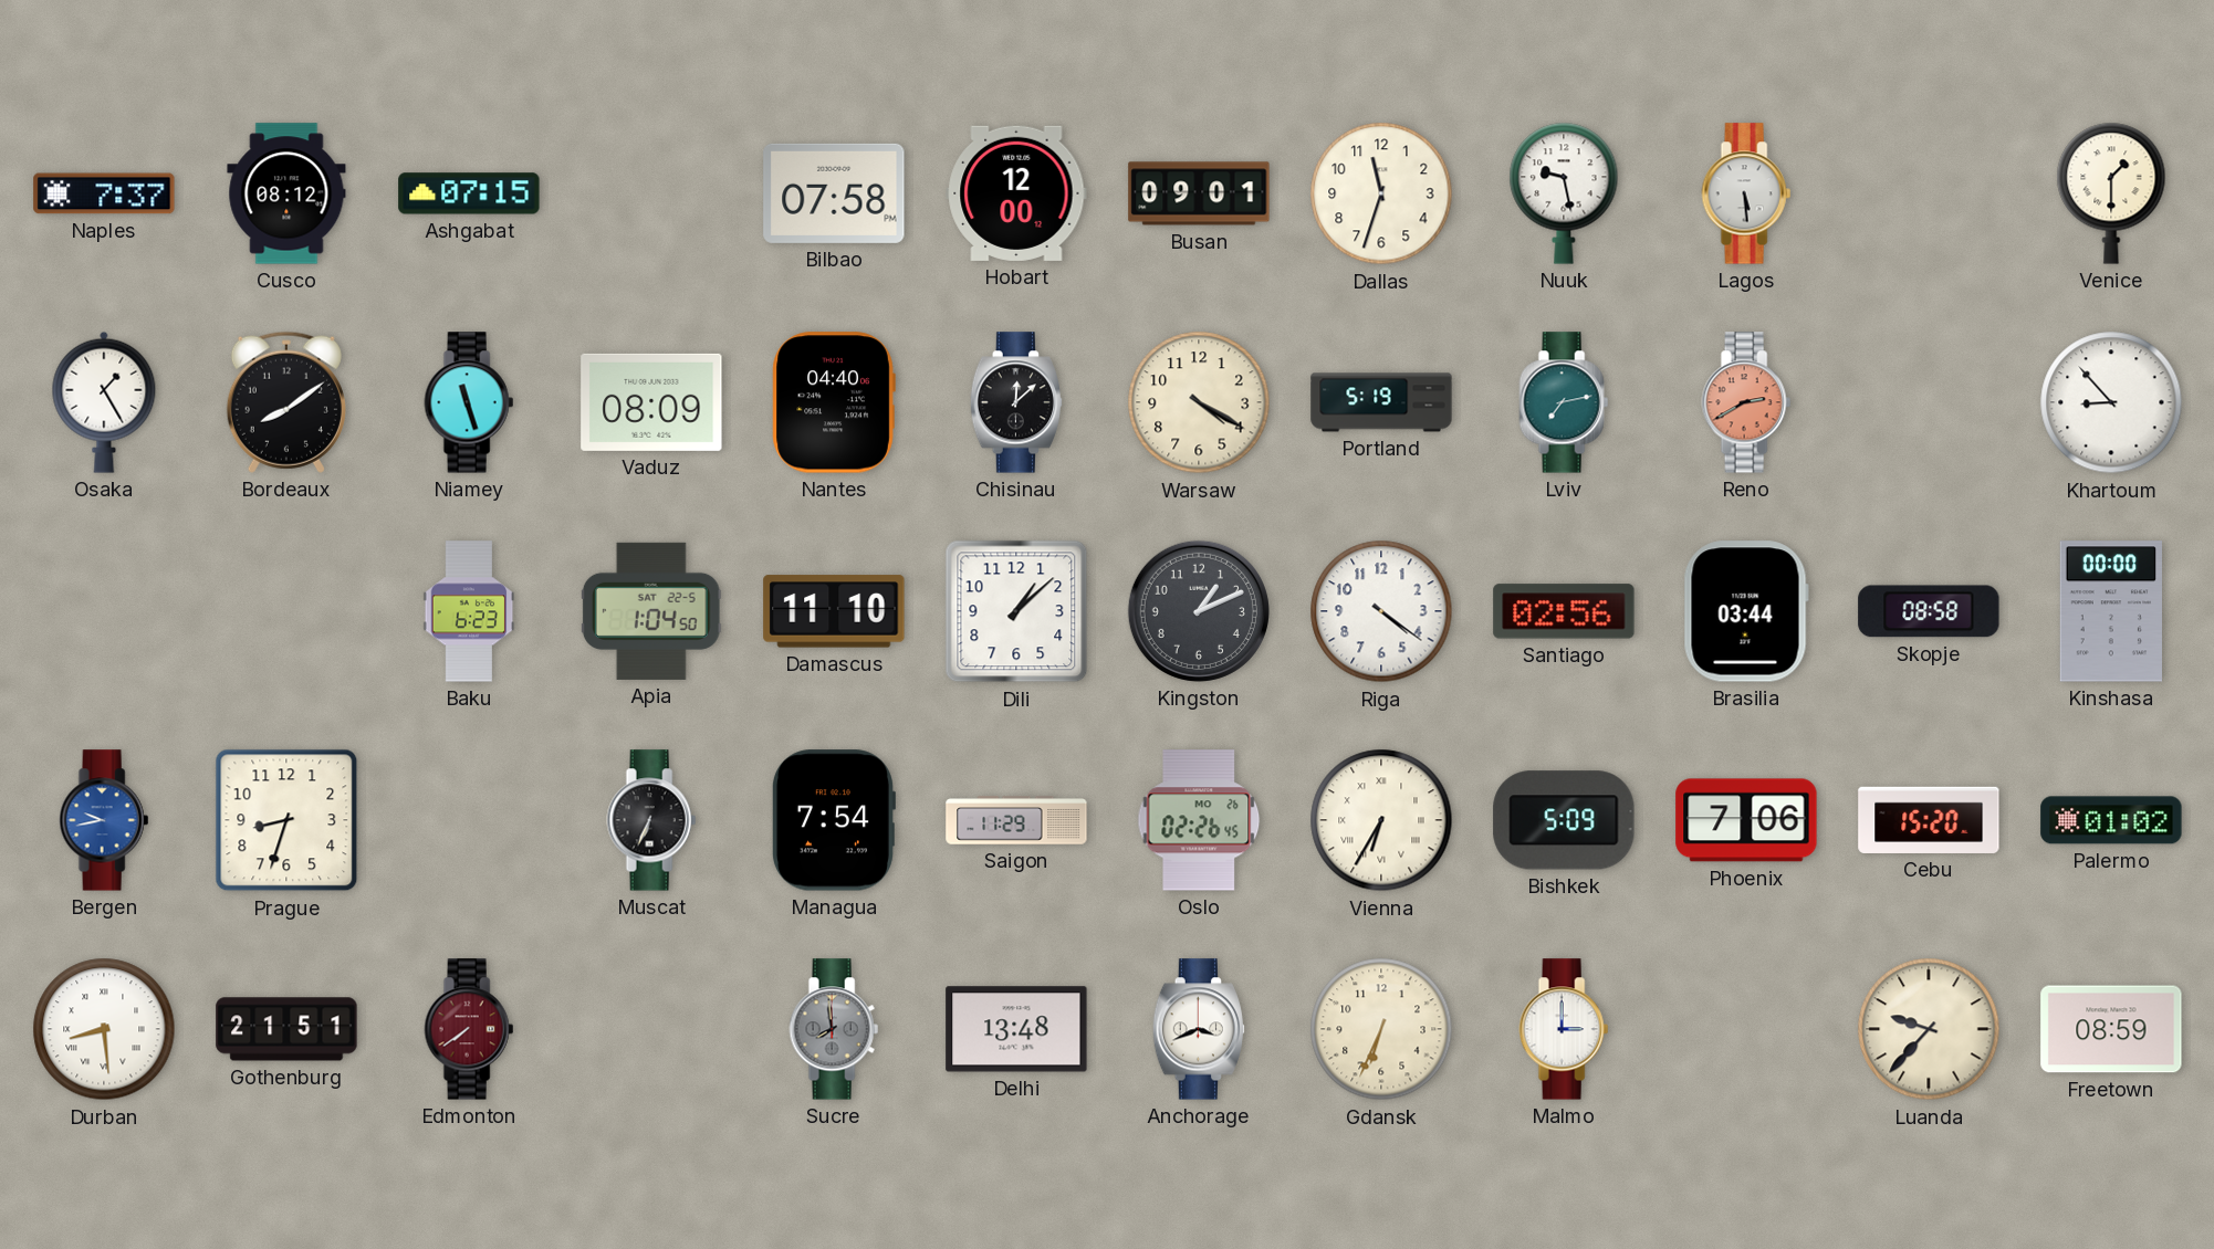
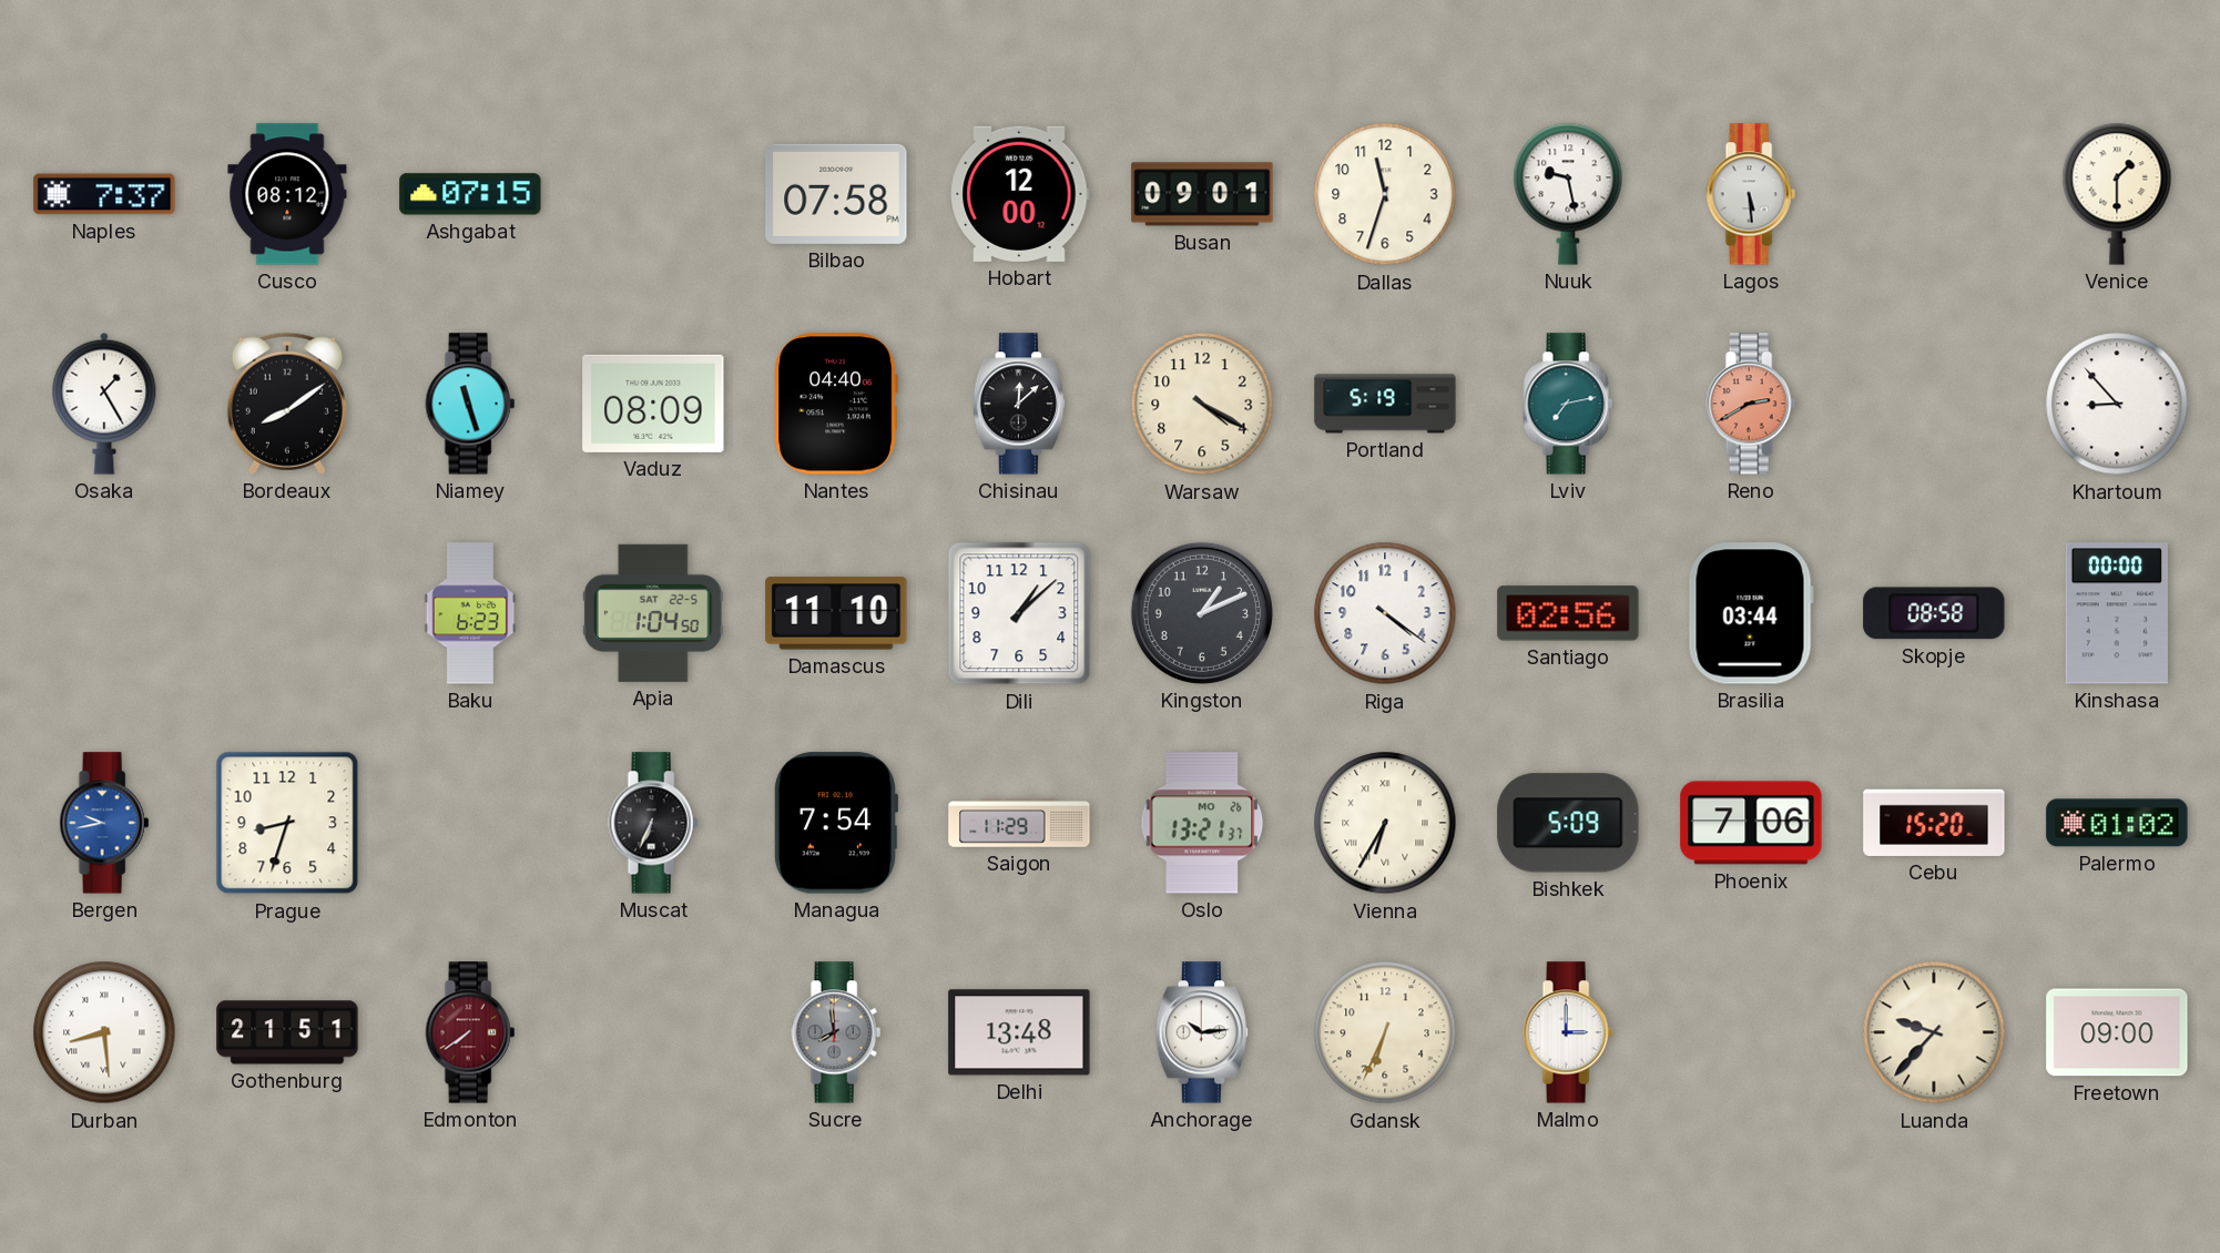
Oslo: 02:26 -> 13:21 (1202, 823)
Anchorage: 3:41 -> 10:14 (1201, 1032)
Freetown: 08:59 -> 09:00 (2117, 1032)
